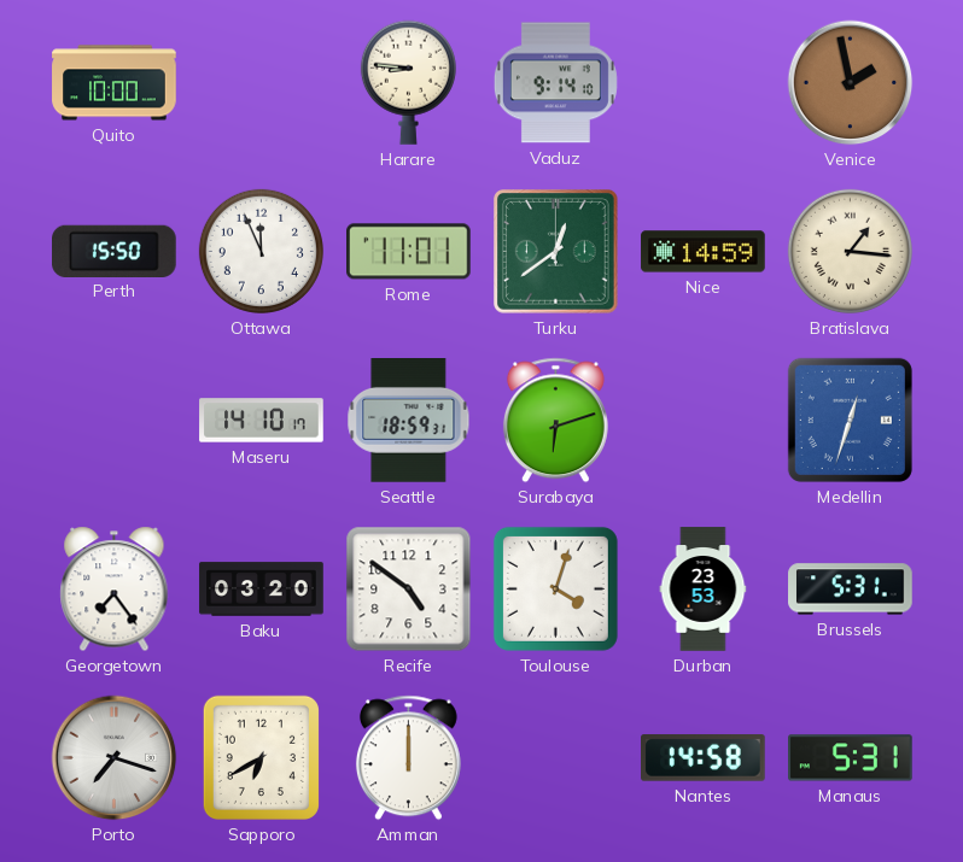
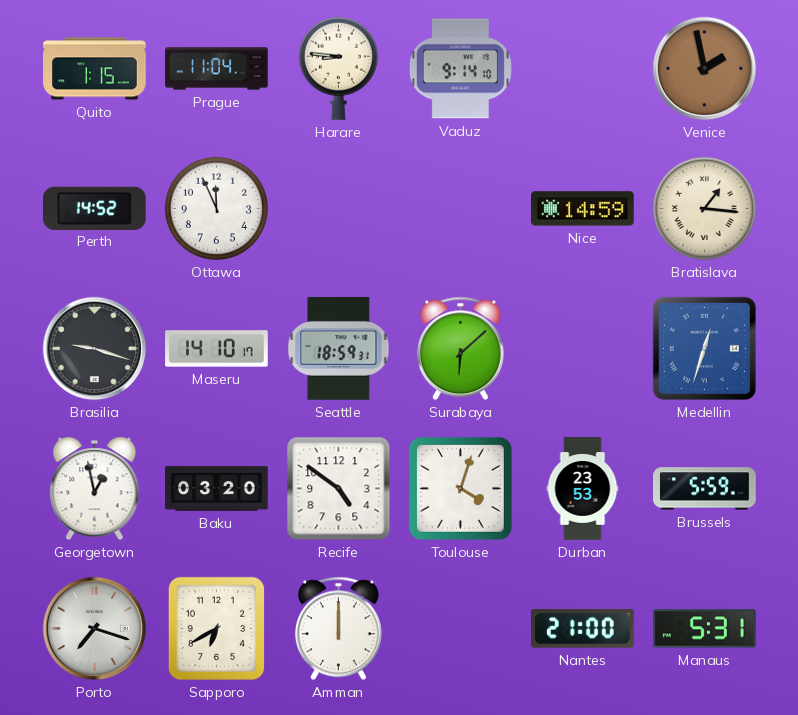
Quito: 10:00 -> 1:15 (95, 69)
Prague: none -> 11:04 (217, 69)
Perth: 15:50 -> 14:52 (95, 208)
Rome: 11:01 -> none (409, 252)
Turku: 12:39 -> none (556, 252)
Brasilia: none -> 9:18 (95, 349)
Surabaya: 6:12 -> 6:08 (460, 349)
Georgetown: 7:24 -> 12:58 (95, 489)
Brussels: 5:31 -> 5:59 (705, 489)
Nantes: 14:58 -> 21:00 (583, 629)
